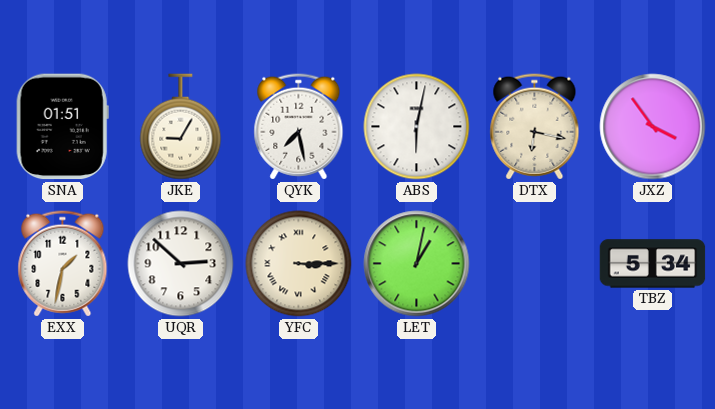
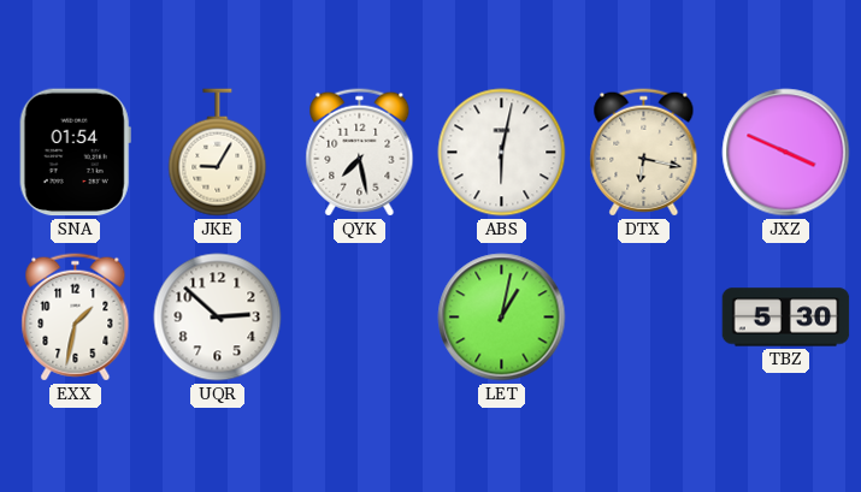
SNA: 01:51 -> 01:54 (75, 153)
JXZ: 3:54 -> 3:49 (786, 153)
YFC: 3:15 -> none (299, 264)
TBZ: 5:34 -> 5:30 (786, 318)
